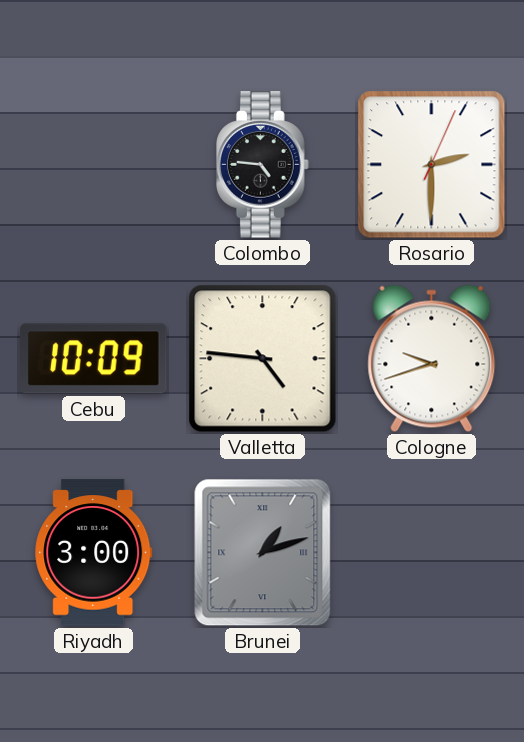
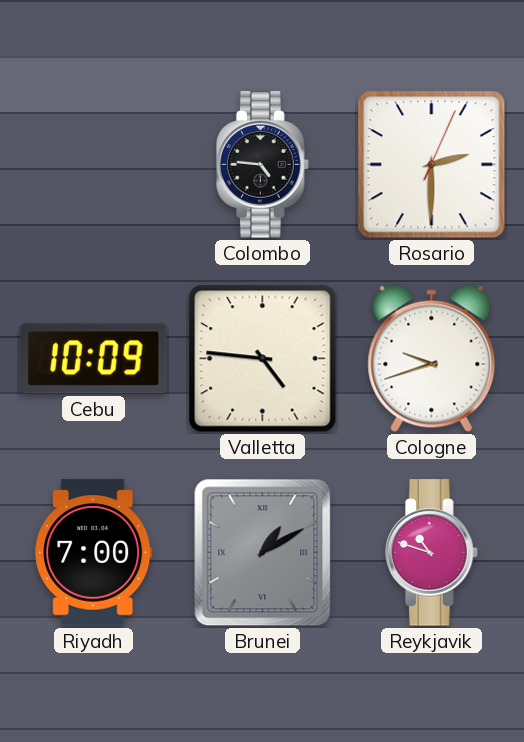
Riyadh: 3:00 -> 7:00 (94, 553)
Brunei: 1:12 -> 1:10 (263, 553)
Reykjavik: none -> 10:48 (432, 553)
